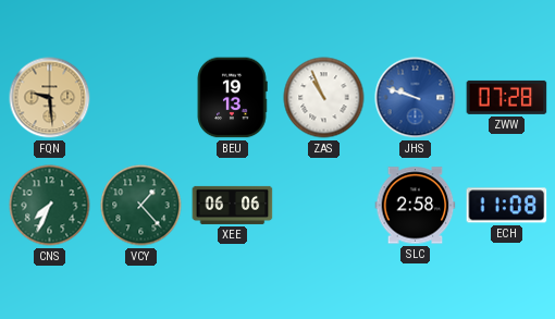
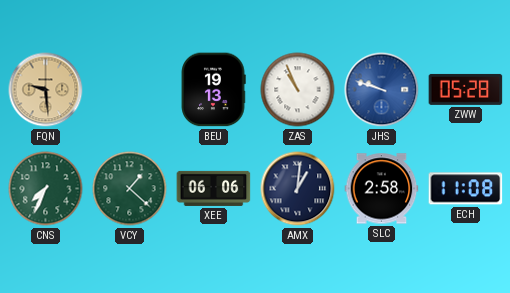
ZWW: 07:28 -> 05:28 (466, 89)
VCY: 1:23 -> 1:22 (130, 189)
AMX: none -> 1:01 (298, 189)
